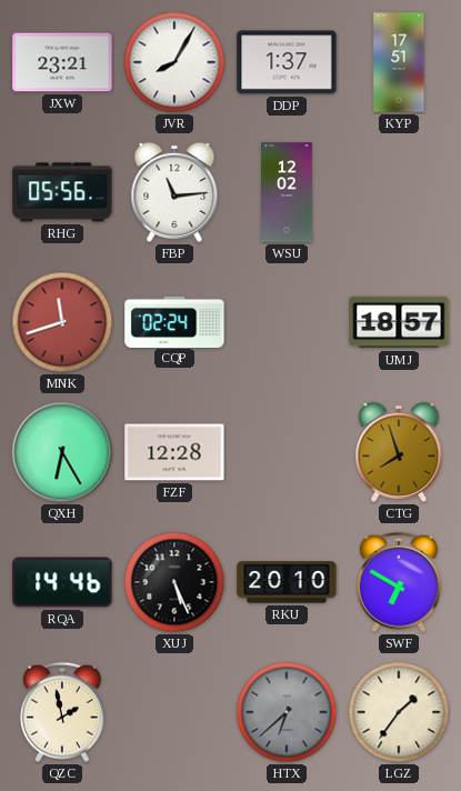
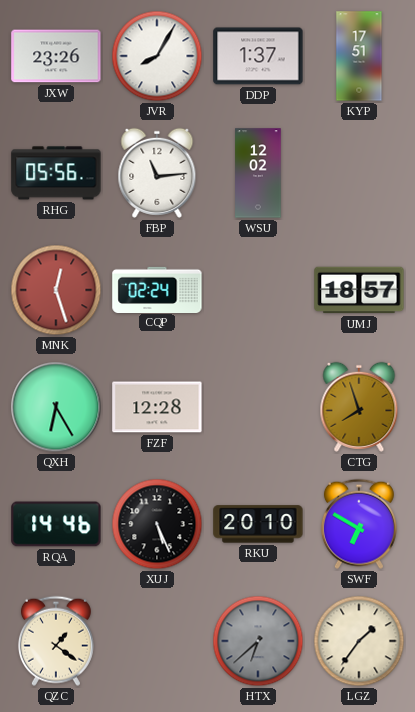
JXW: 23:21 -> 23:26 (56, 56)
MNK: 11:42 -> 12:27 (56, 290)
QZC: 1:58 -> 1:21 (56, 641)
